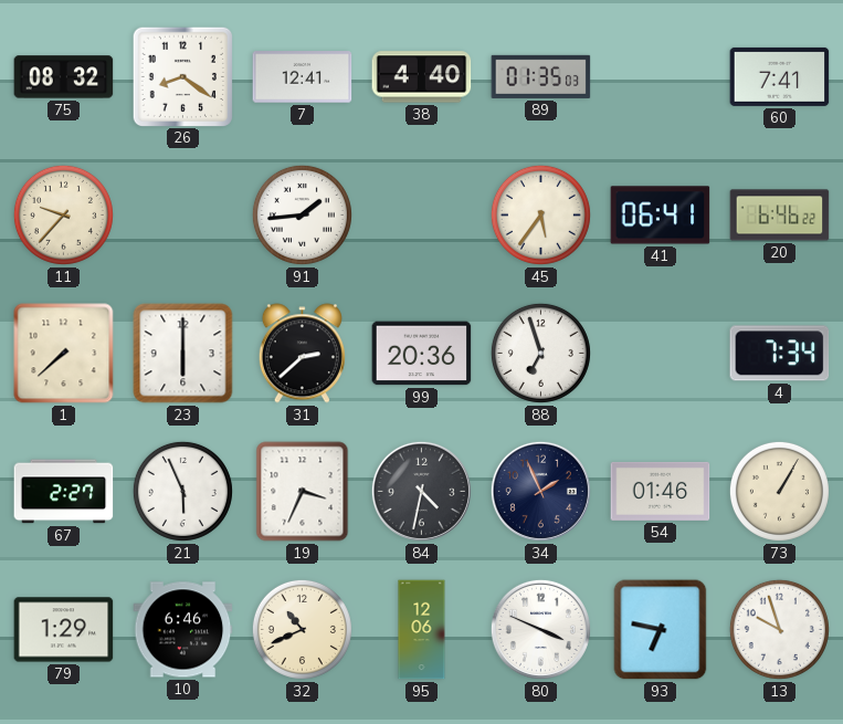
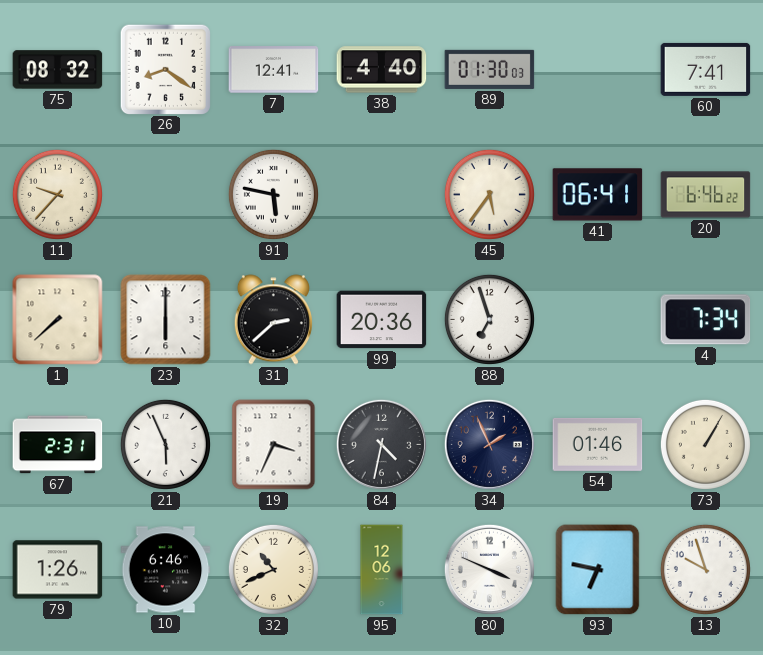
89: 01:35 -> 01:30 (490, 69)
91: 1:44 -> 5:47 (273, 194)
67: 2:27 -> 2:31 (58, 445)
79: 1:29 -> 1:26 (58, 570)
